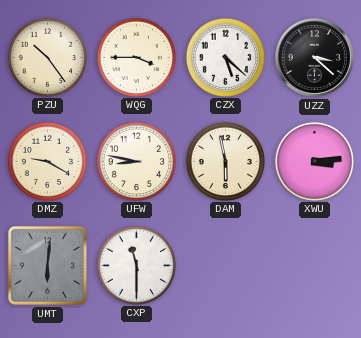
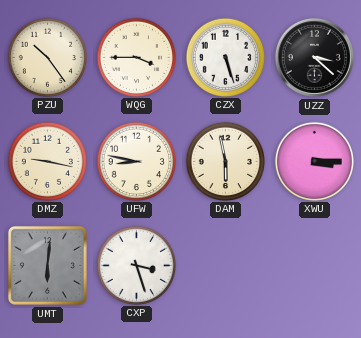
CZX: 5:22 -> 5:27 (225, 57)
DMZ: 9:20 -> 9:17 (47, 161)
XWU: 3:14 -> 3:15 (314, 161)
CXP: 11:30 -> 3:27 (136, 265)
